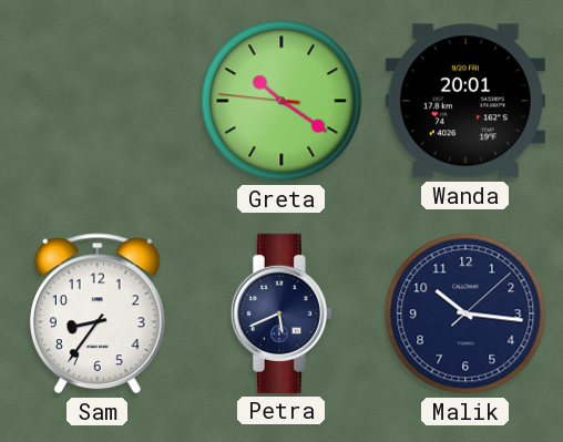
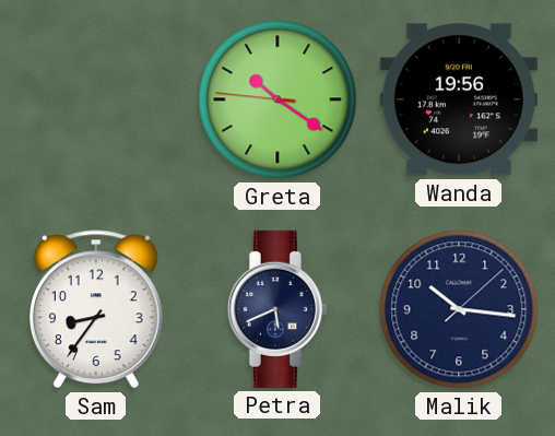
Wanda: 20:01 -> 19:56 (459, 99)
